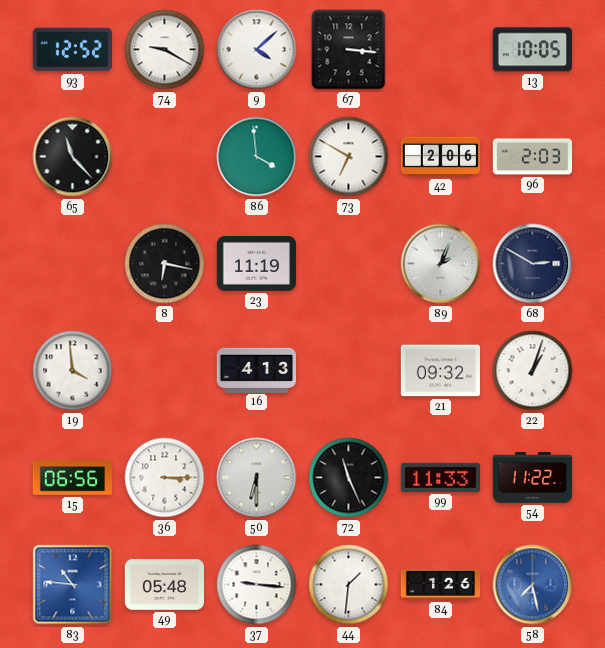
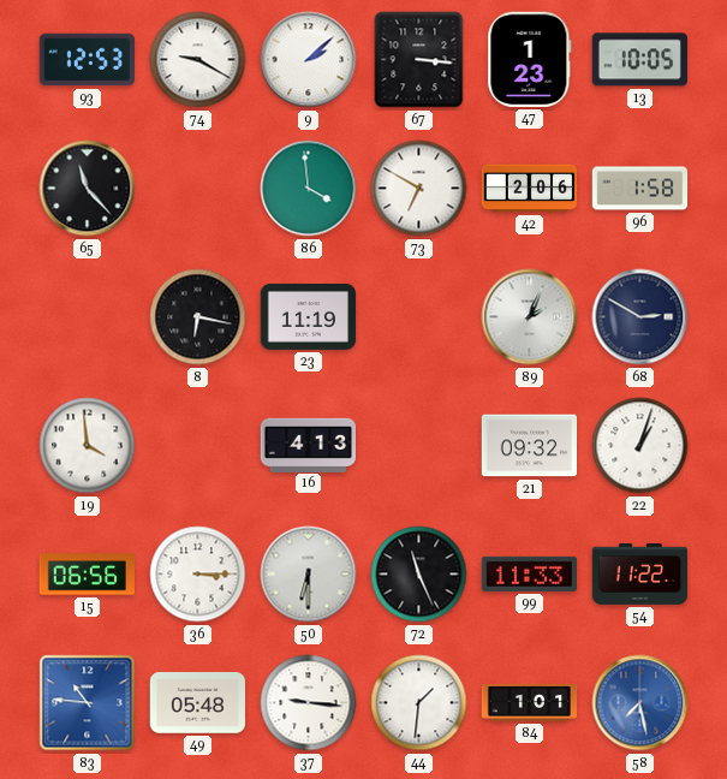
93: 12:52 -> 12:53 (87, 60)
9: 4:08 -> 2:08 (309, 60)
47: none -> 1:23 (530, 59)
96: 2:03 -> 1:58 (640, 189)
84: 1:26 -> 1:01 (530, 703)
